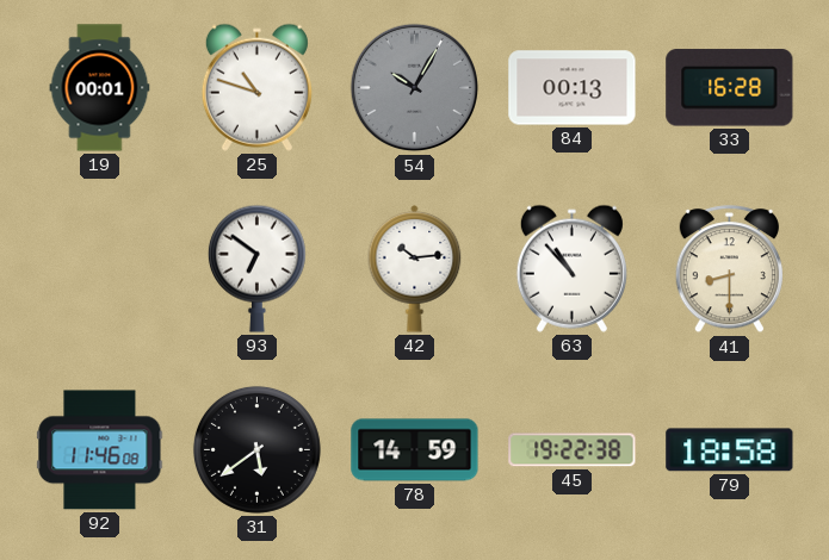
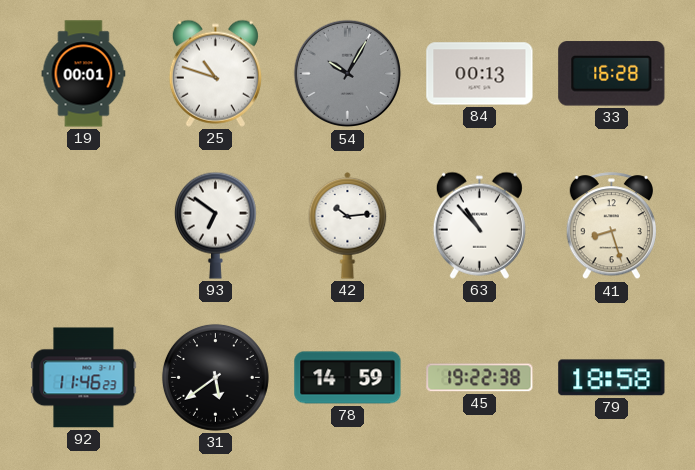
41: 8:30 -> 8:27 (611, 226)
92: 11:46:08 -> 11:46:23 (84, 378)
